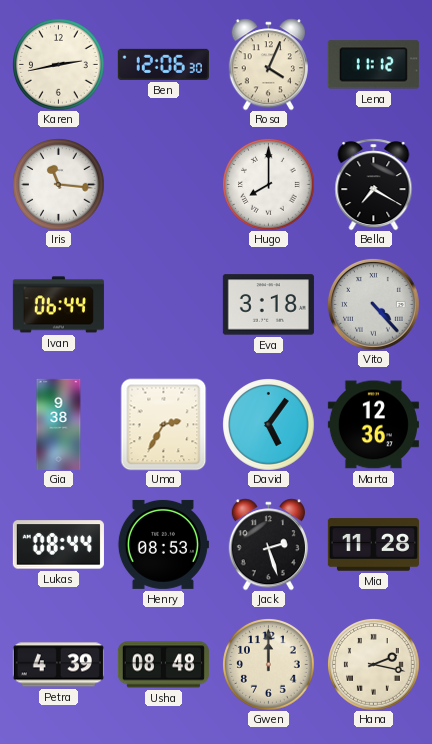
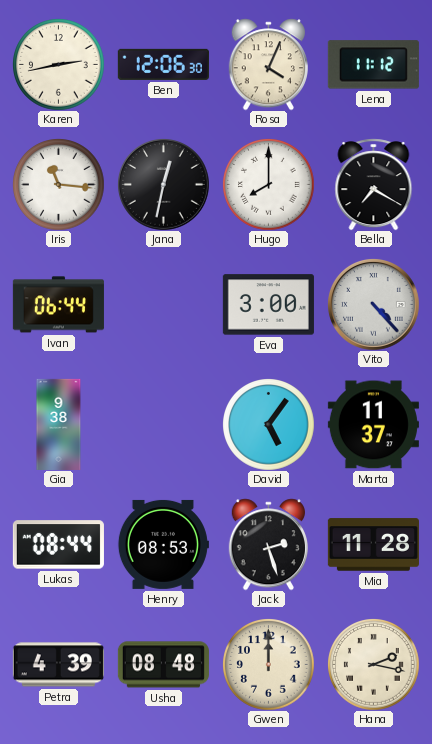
Jana: none -> 12:32 (164, 185)
Eva: 3:18 -> 3:00 (268, 305)
Uma: 2:35 -> none (164, 424)
Marta: 12:36 -> 11:37 (373, 425)
